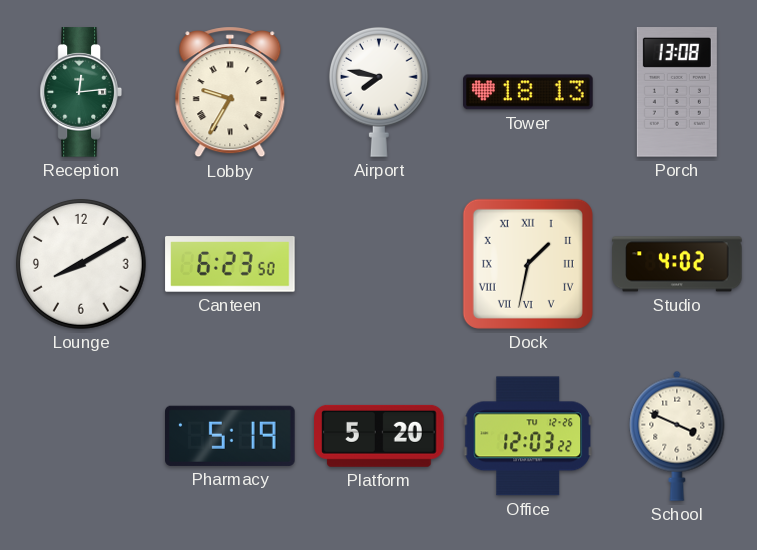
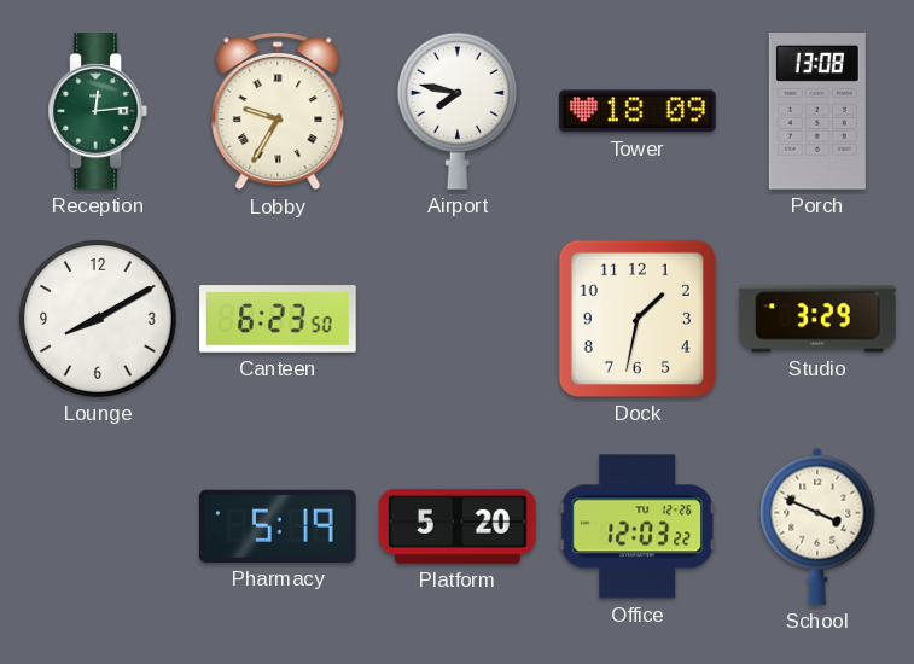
Tower: 18:13 -> 18:09 (638, 111)
Dock numerals: Roman -> Arabic (638, 319)
Studio: 4:02 -> 3:29 (817, 319)
